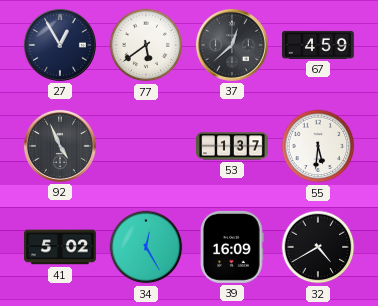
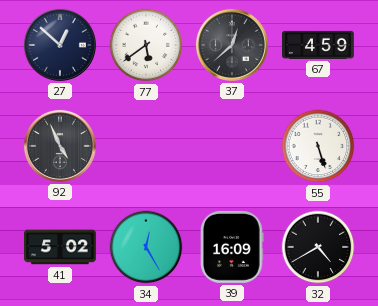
27: 12:55 -> 12:52 (60, 45)
53: 1:37 -> none (233, 146)
55: 5:31 -> 5:27 (318, 146)
